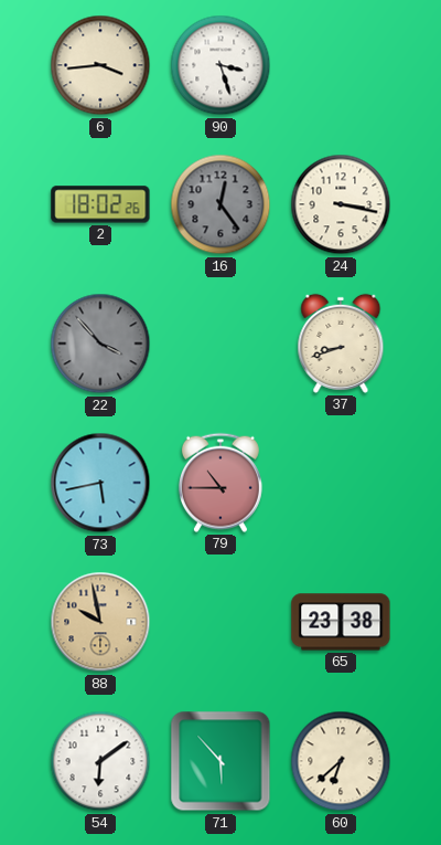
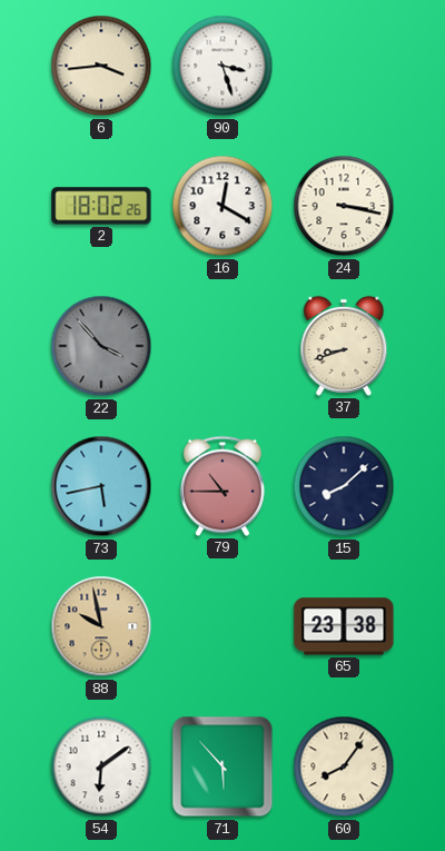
16: 12:24 -> 12:20 (222, 206)
16 dial: grey -> white (222, 206)
15: none -> 8:08 (344, 486)
60: 6:38 -> 8:06 (344, 766)
